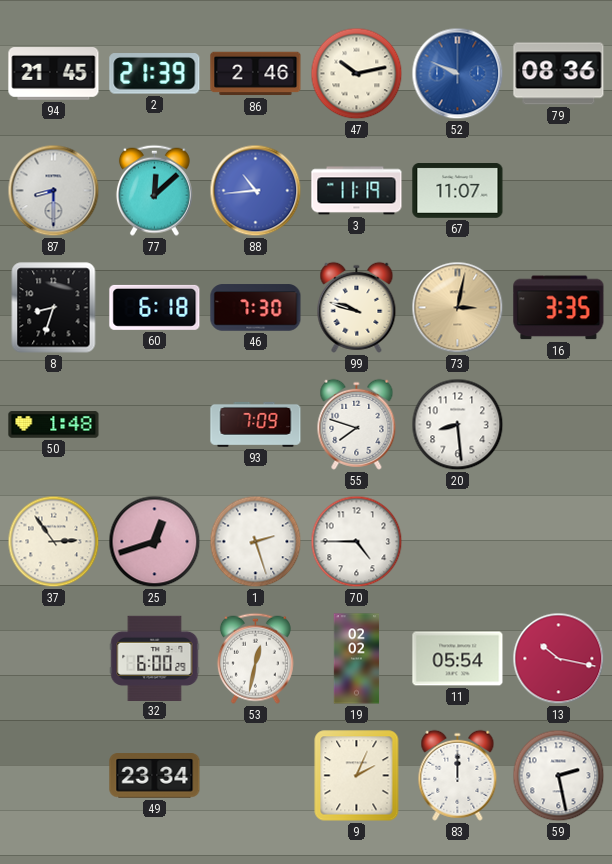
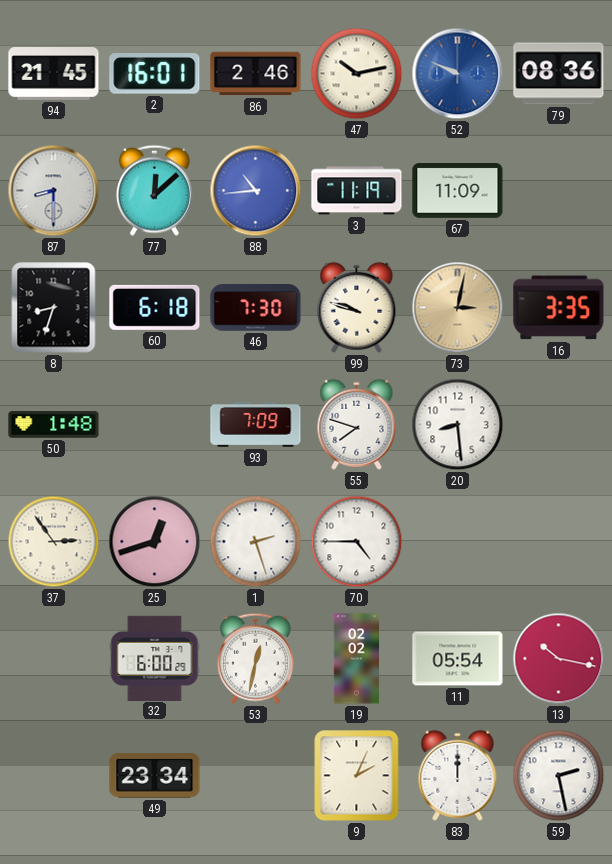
2: 21:39 -> 16:01 (155, 74)
67: 11:07 -> 11:09 (458, 191)
